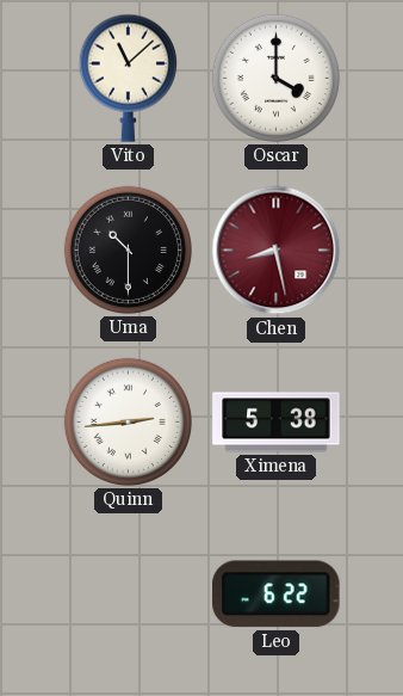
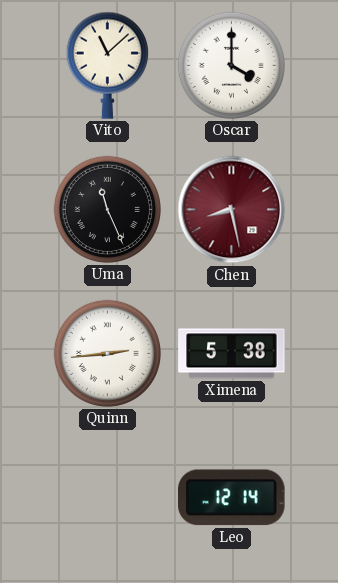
Uma: 10:30 -> 11:26 (107, 209)
Leo: 6:22 -> 12:14 (232, 498)
